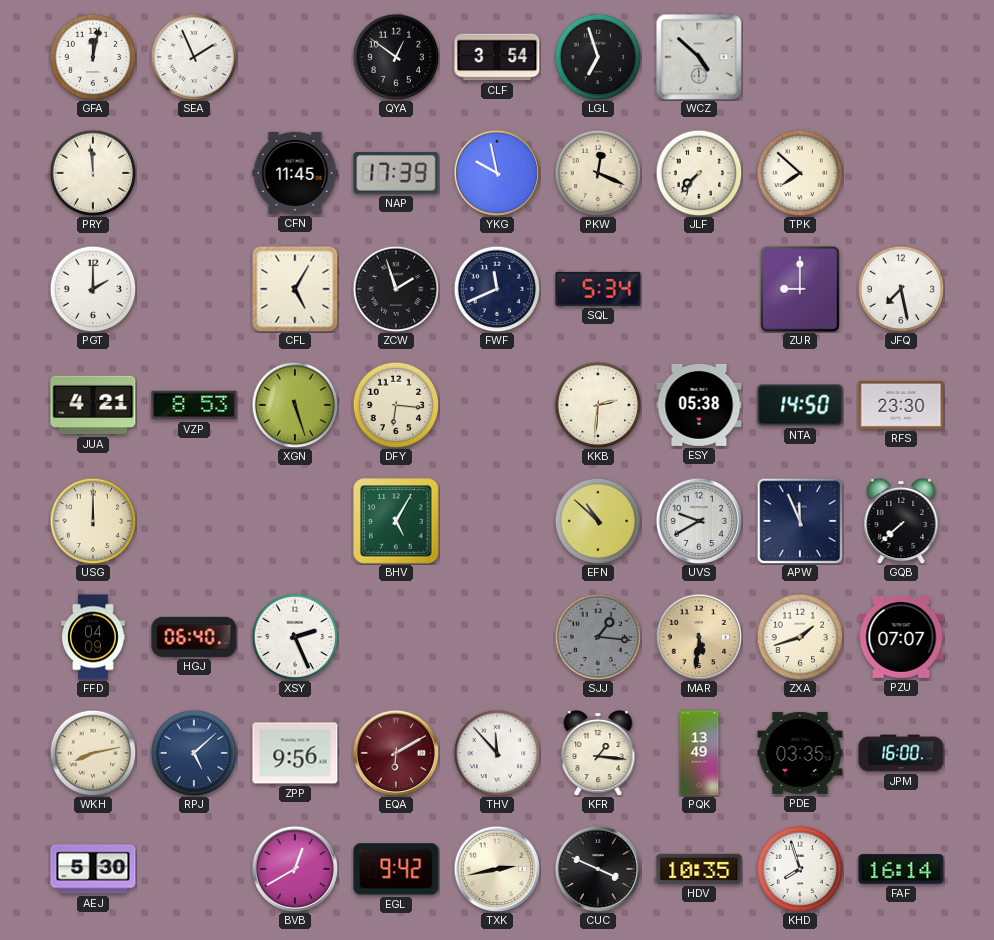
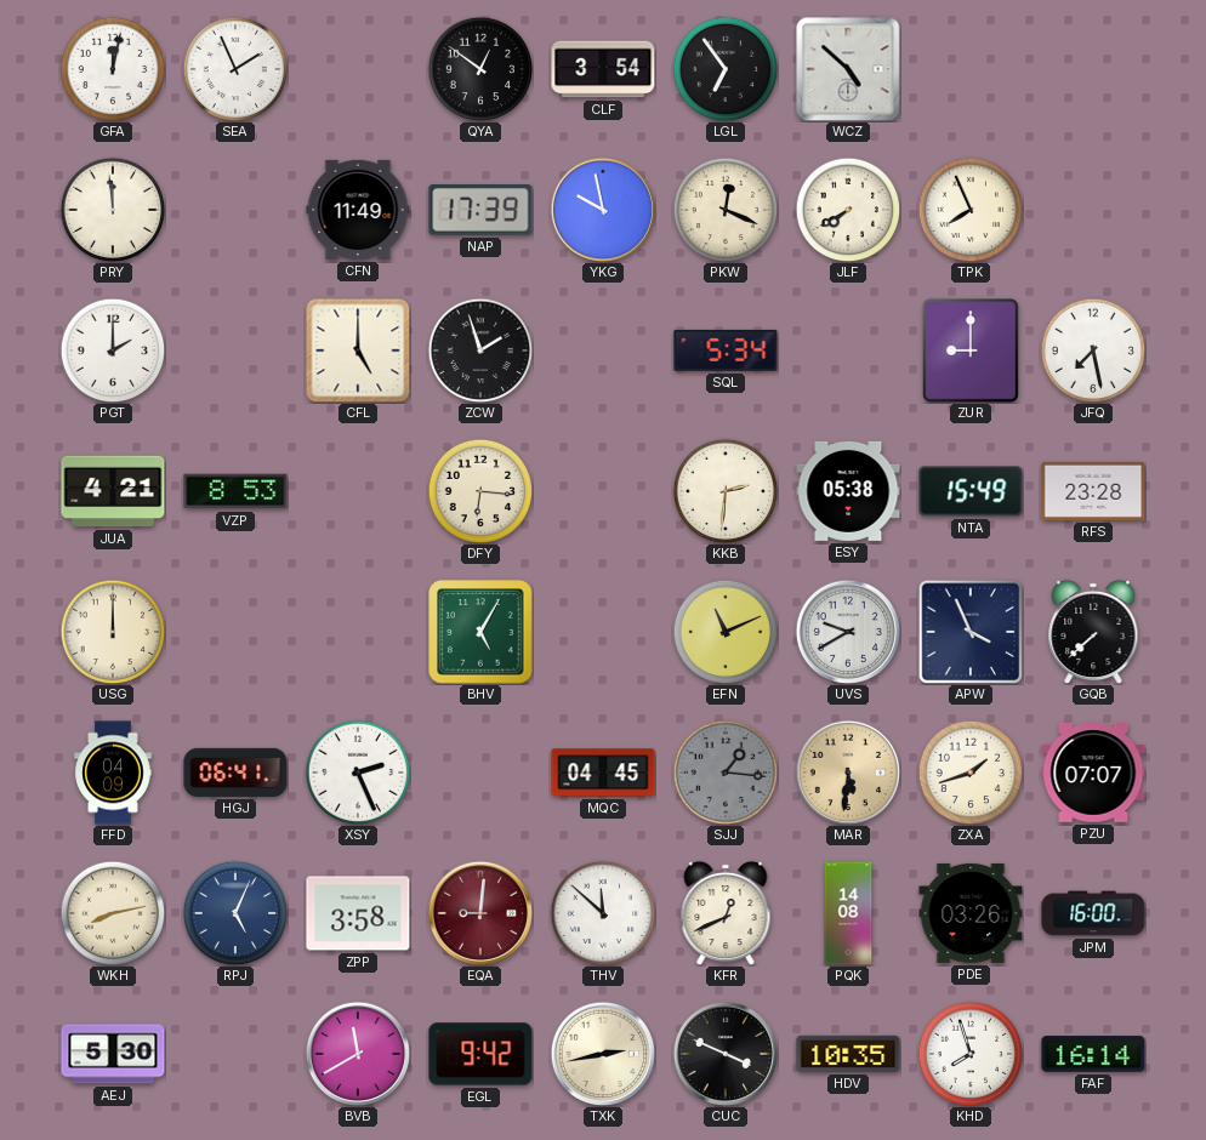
LGL: 6:57 -> 6:54 (726, 69)
CFN: 11:45 -> 11:49 (358, 210)
JLF: 7:37 -> 7:40 (848, 210)
TPK: 7:52 -> 7:56 (971, 210)
CFL: 5:05 -> 5:00 (358, 350)
FWF: 11:41 -> none (497, 289)
XGN: 5:27 -> none (295, 405)
NTA: 14:50 -> 15:49 (971, 491)
RFS: 23:30 -> 23:28 (1093, 491)
EFN: 10:52 -> 11:11 (726, 632)
APW: 11:56 -> 3:56 (971, 632)
HGJ: 06:40 -> 06:41 (235, 773)
MQC: none -> 04:45 (603, 773)
RPJ: 5:08 -> 5:04 (235, 913)
ZPP: 9:56 -> 3:58 (358, 913)
EQA: 6:10 -> 9:01 (479, 912)
THV: 11:53 -> 11:52 (603, 913)
KFR: 1:16 -> 12:41 (726, 913)
PQK: 13:49 -> 14:08 (848, 913)
PDE: 03:35 -> 03:26 (971, 913)
BVB: 12:40 -> 11:40 (357, 1053)
